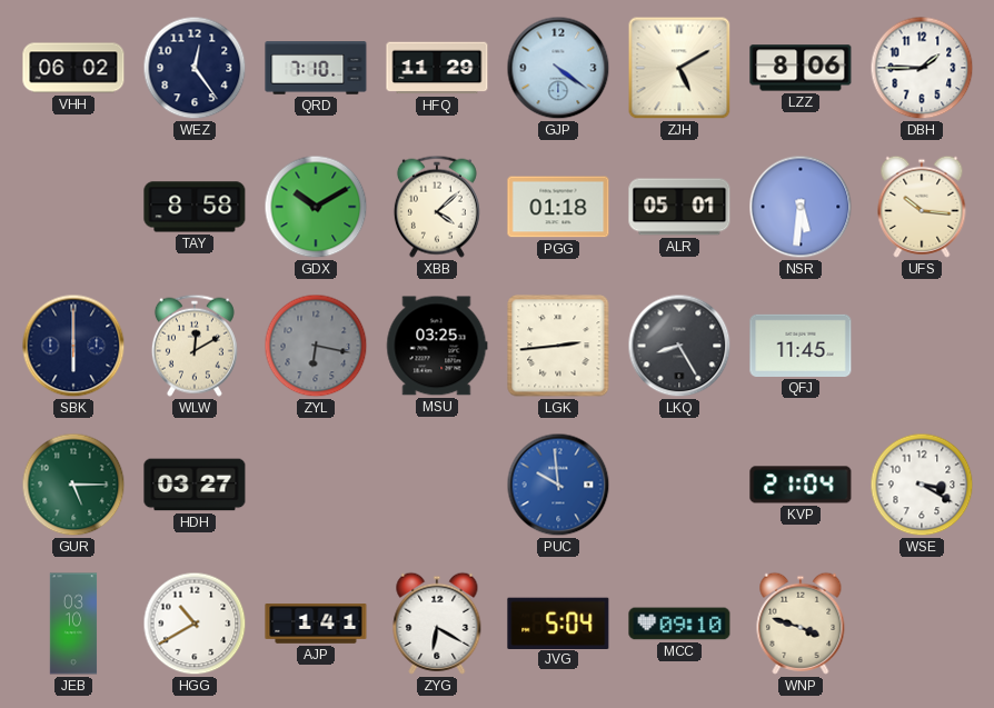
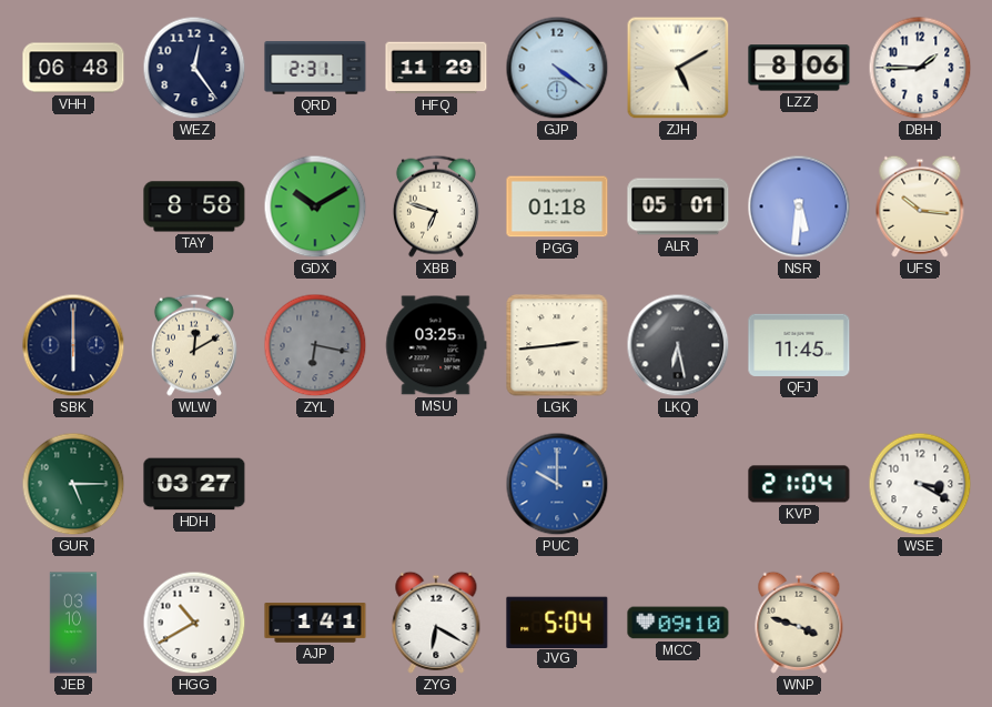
VHH: 06:02 -> 06:48 (73, 68)
QRD: 7:10 -> 2:31 (315, 68)
XBB: 4:08 -> 6:48 (436, 206)
LKQ: 8:25 -> 6:28 (678, 345)
PUC: 9:59 -> 10:00 (557, 484)
